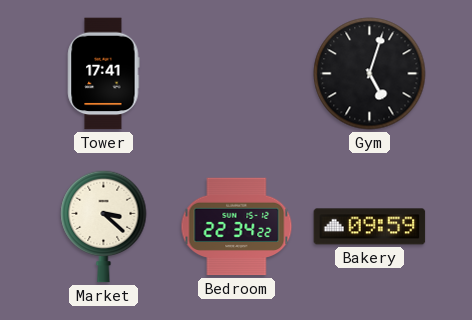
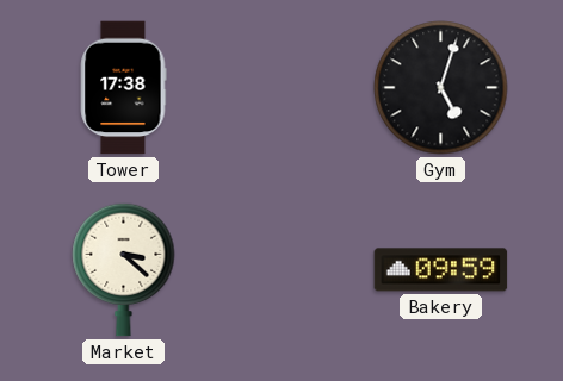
Tower: 17:41 -> 17:38 (124, 88)
Bedroom: 22:34 -> none (237, 227)
